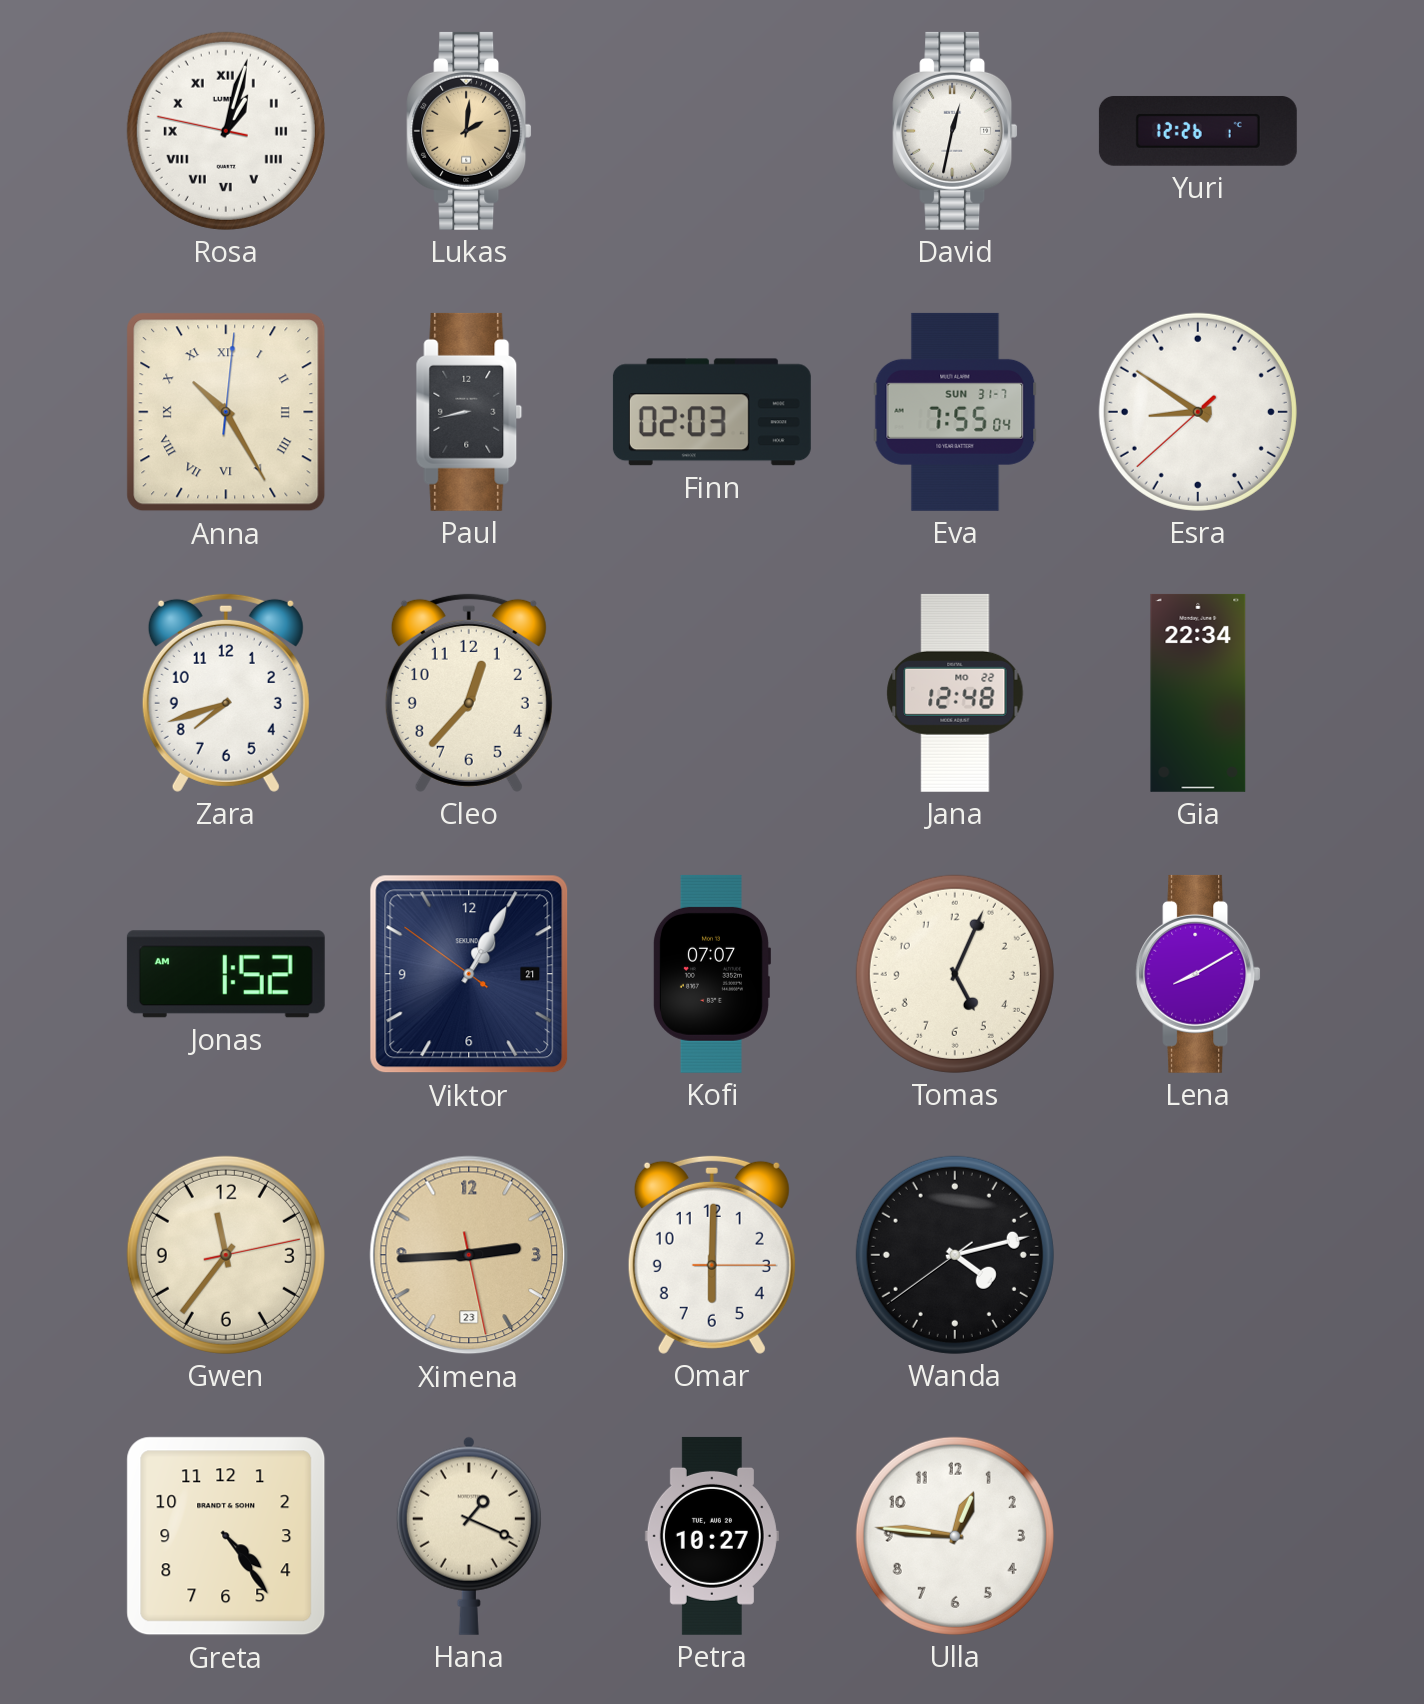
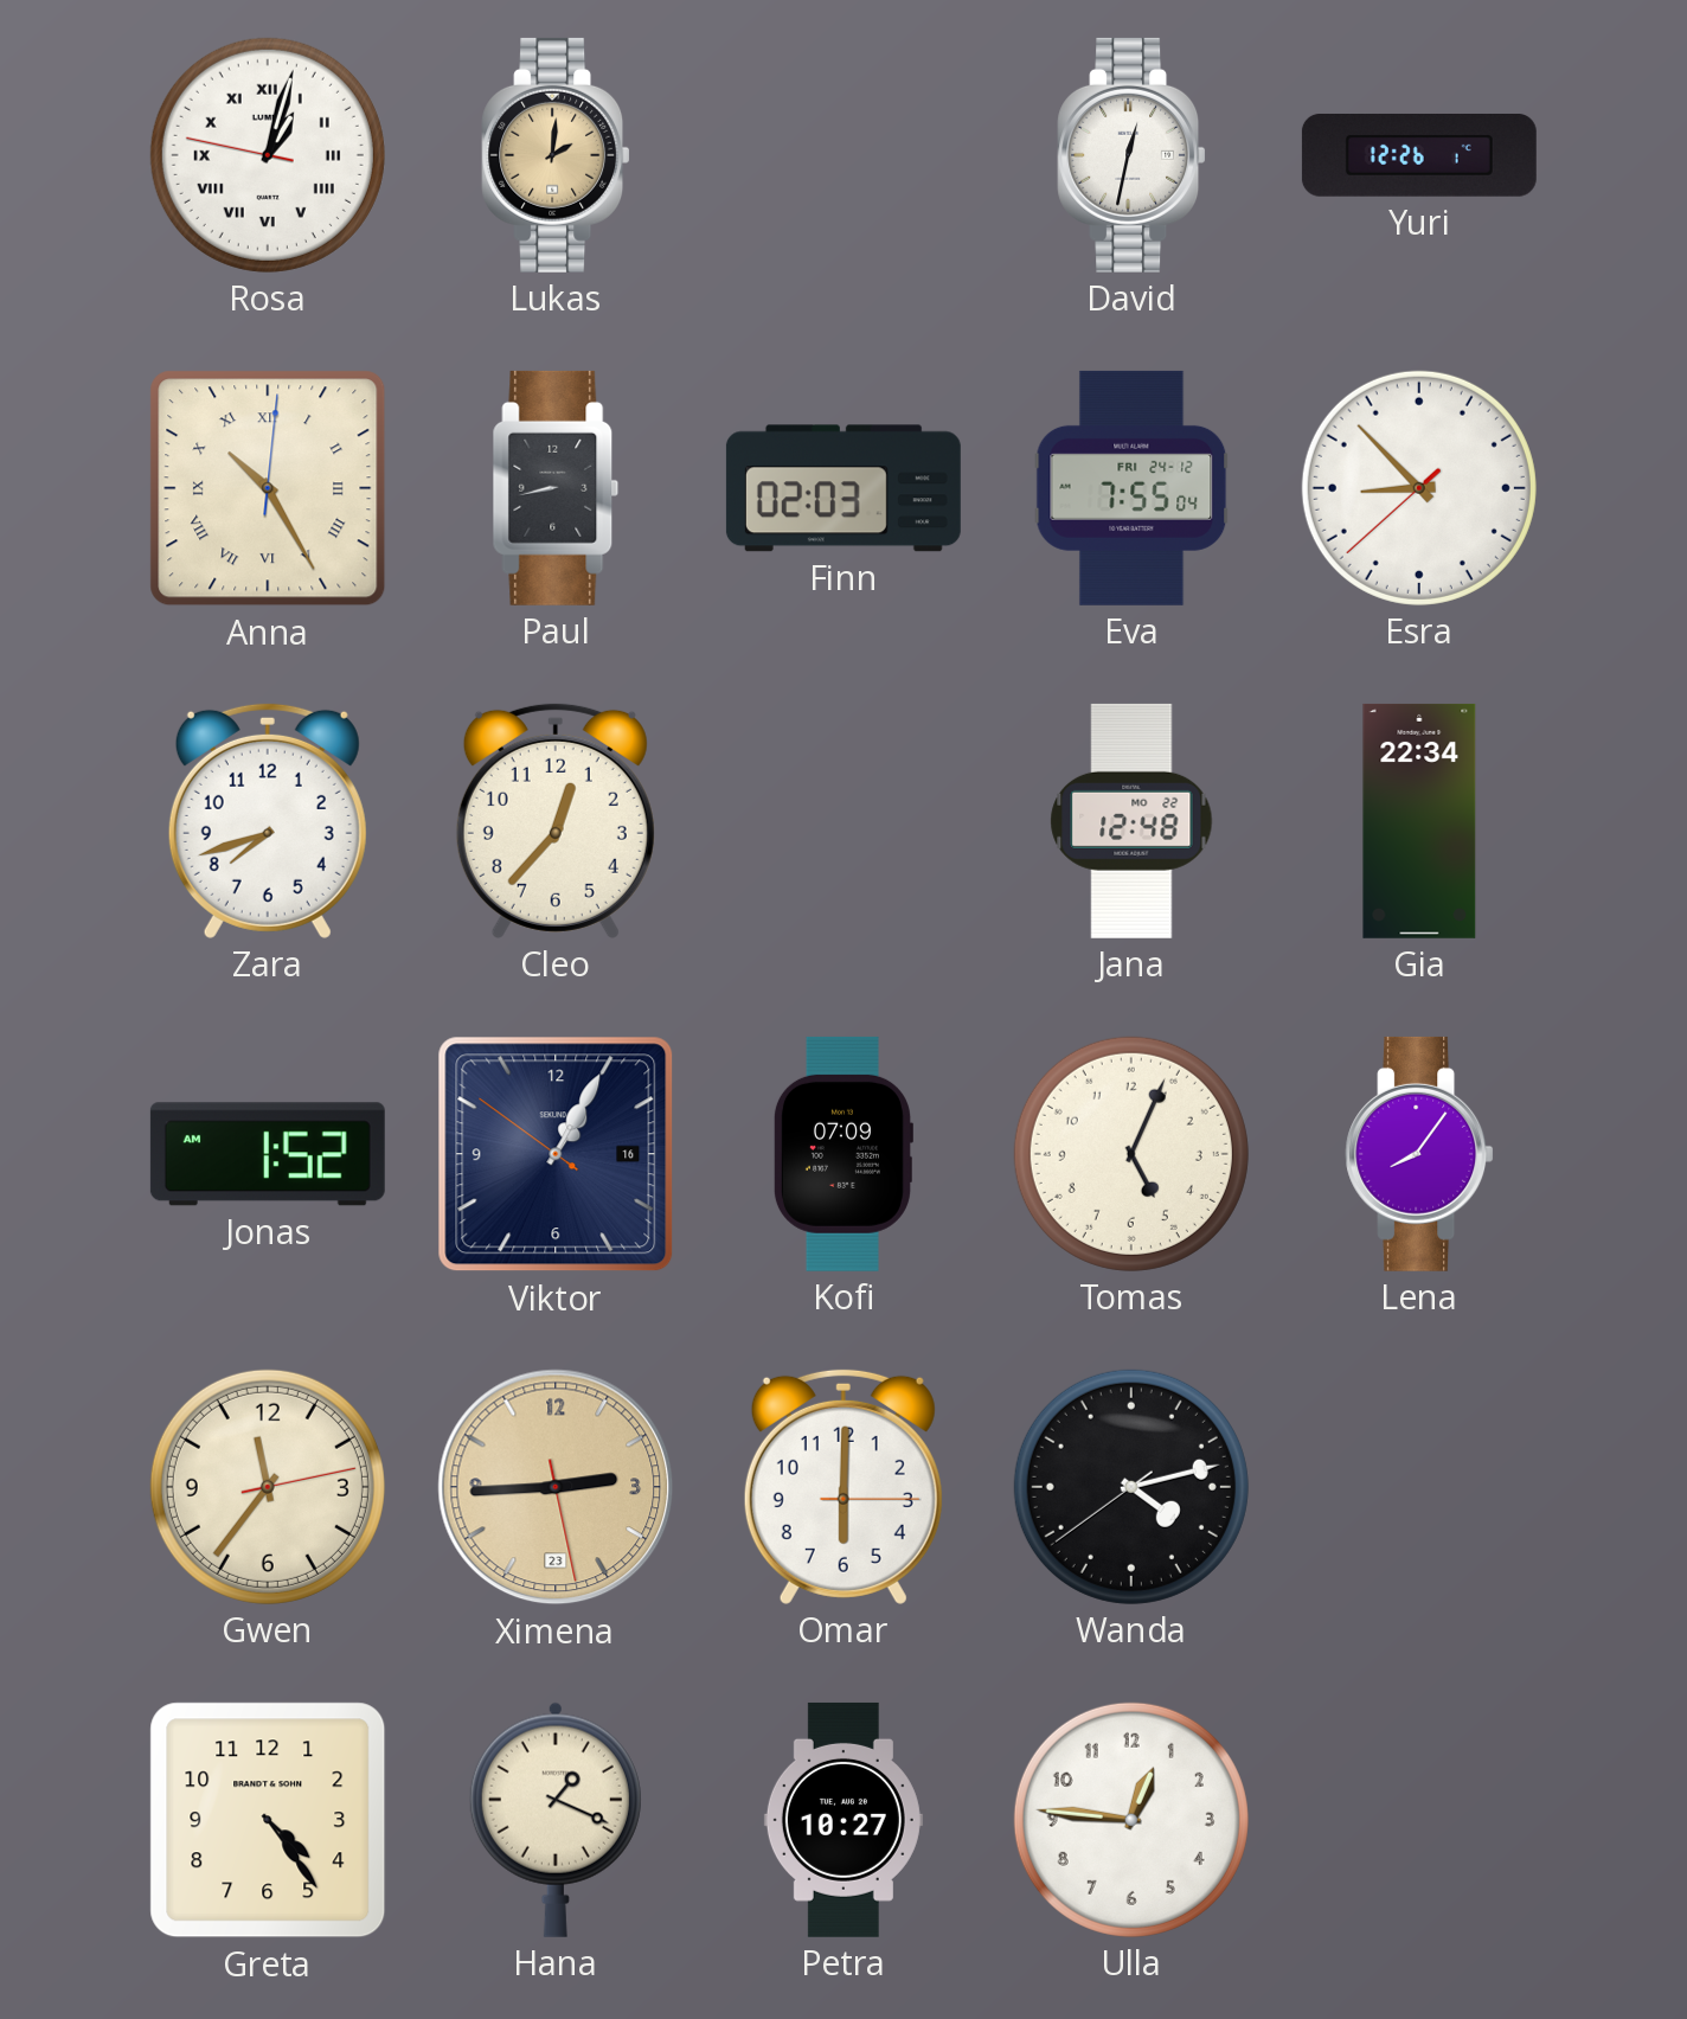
Eva date: SUN 31-7 -> FRI 24-12 (1131, 488)
Esra: 8:50 -> 8:52 (1419, 488)
Viktor date: 21 -> 16 (556, 1154)
Kofi: 07:07 -> 07:09 (842, 1154)
Lena: 8:10 -> 8:06 (1419, 1154)
